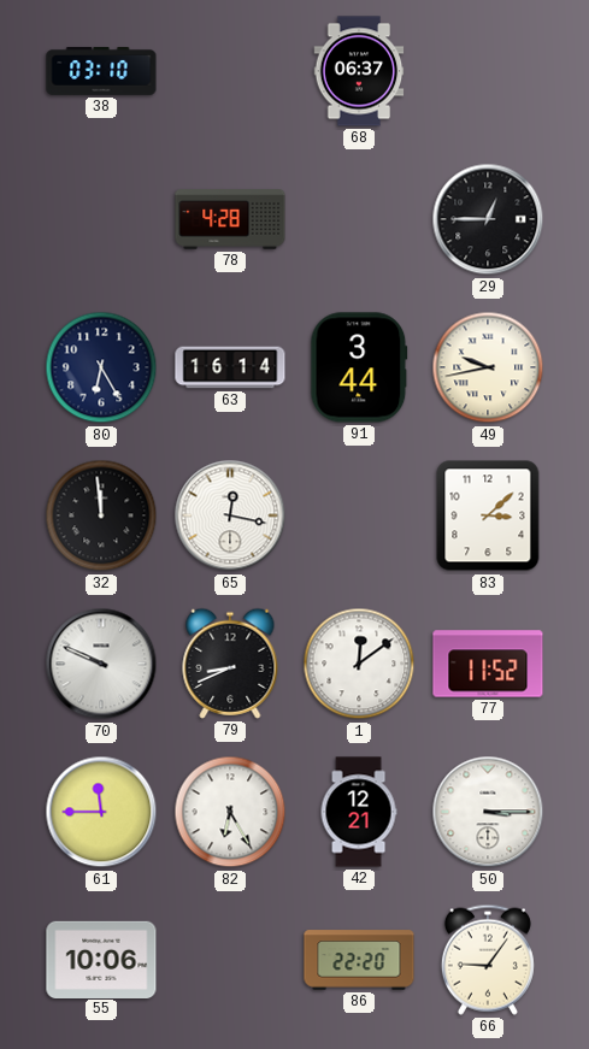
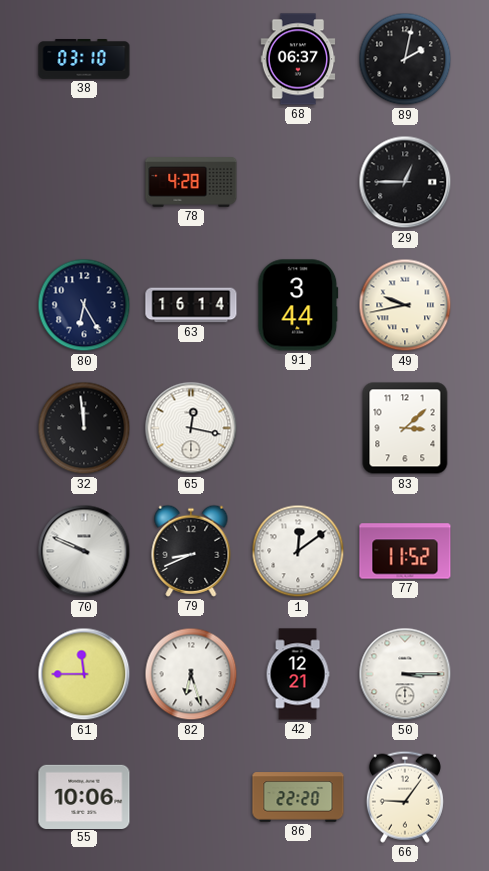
89: none -> 2:02 (405, 59)
82: 6:25 -> 6:27 (191, 674)
